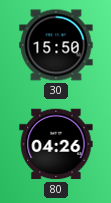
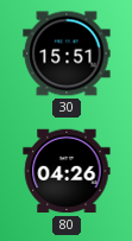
30: 15:50 -> 15:51 (67, 53)
